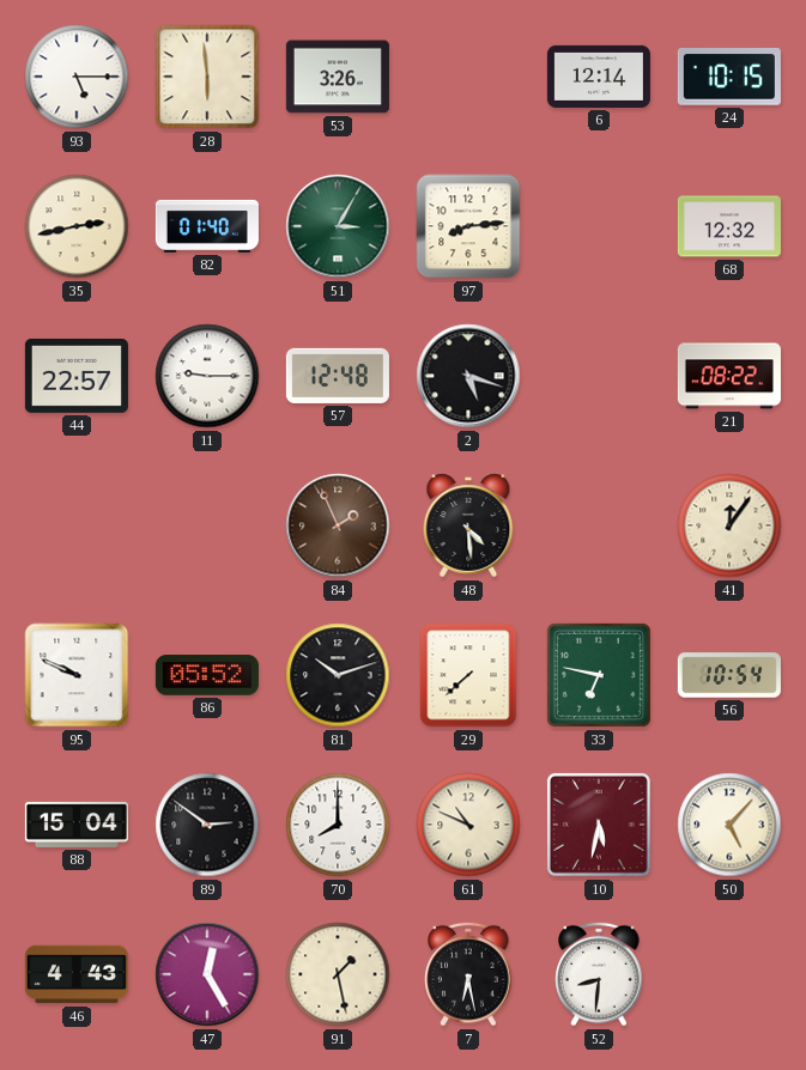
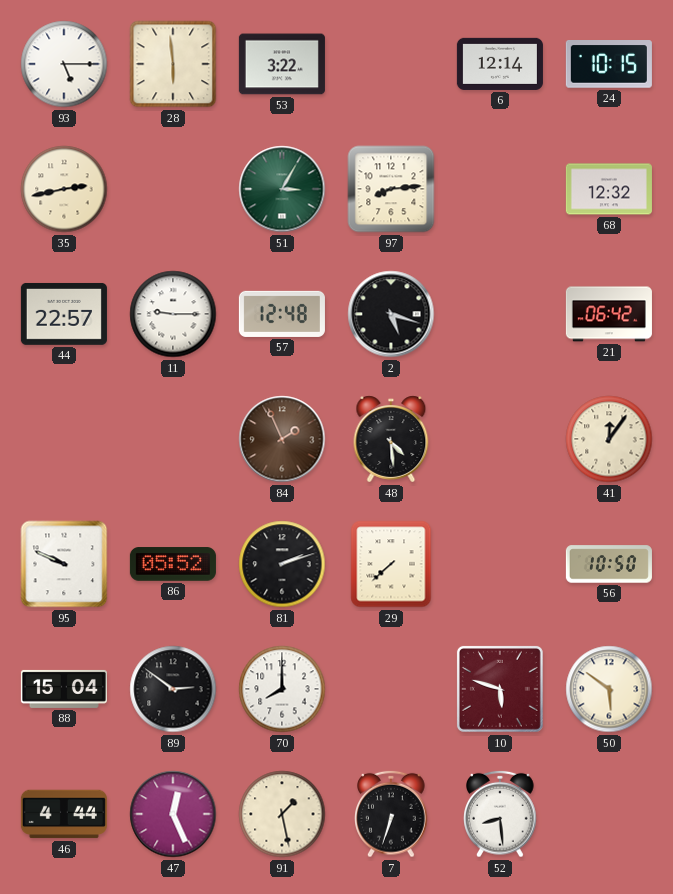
53: 3:26 -> 3:22 (282, 64)
82: 01:40 -> none (207, 226)
21: 08:22 -> 06:42 (609, 314)
81: 10:12 -> 2:12 (282, 564)
33: 6:47 -> none (599, 675)
56: 10:54 -> 10:50 (609, 564)
61: 10:49 -> none (468, 825)
10: 5:32 -> 5:48 (500, 689)
50: 5:07 -> 5:51 (609, 689)
46: 4:43 -> 4:44 (64, 814)
47: 12:25 -> 12:26 (173, 814)
7: 6:28 -> 6:33 (391, 814)
52: 8:31 -> 8:29 (500, 814)
